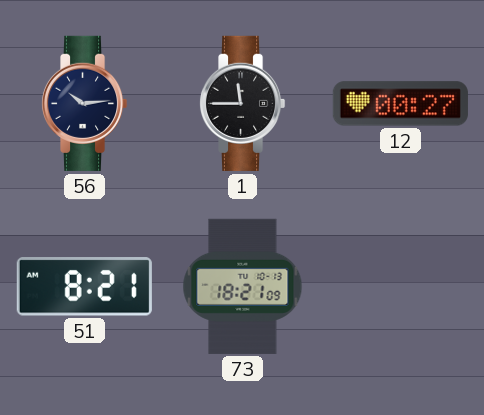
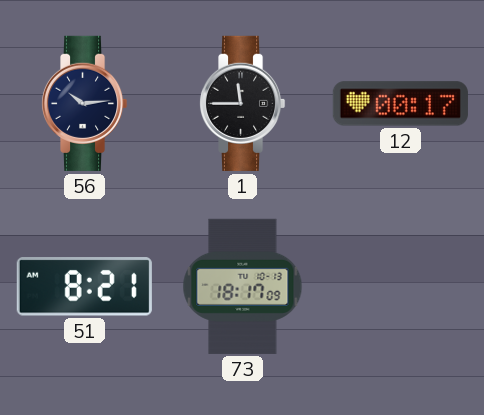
12: 00:27 -> 00:17 (400, 104)
73: 18:21 -> 18:17 (243, 286)
